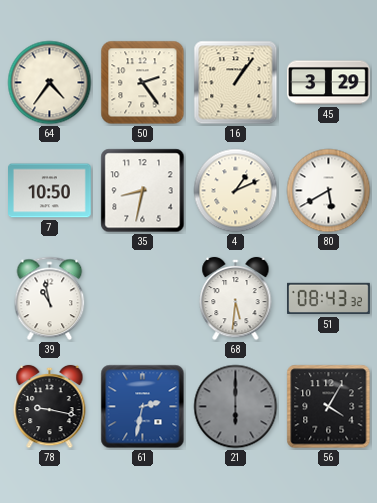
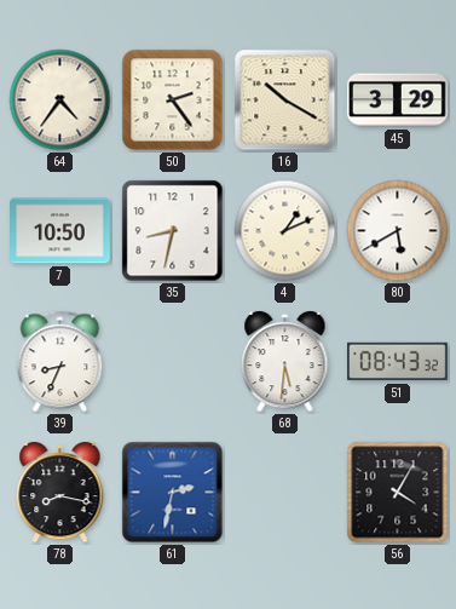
16: 1:06 -> 10:20 (285, 100)
39: 10:58 -> 8:34 (60, 362)
78: 9:17 -> 8:17 (60, 493)
21: 6:00 -> none (236, 407)
